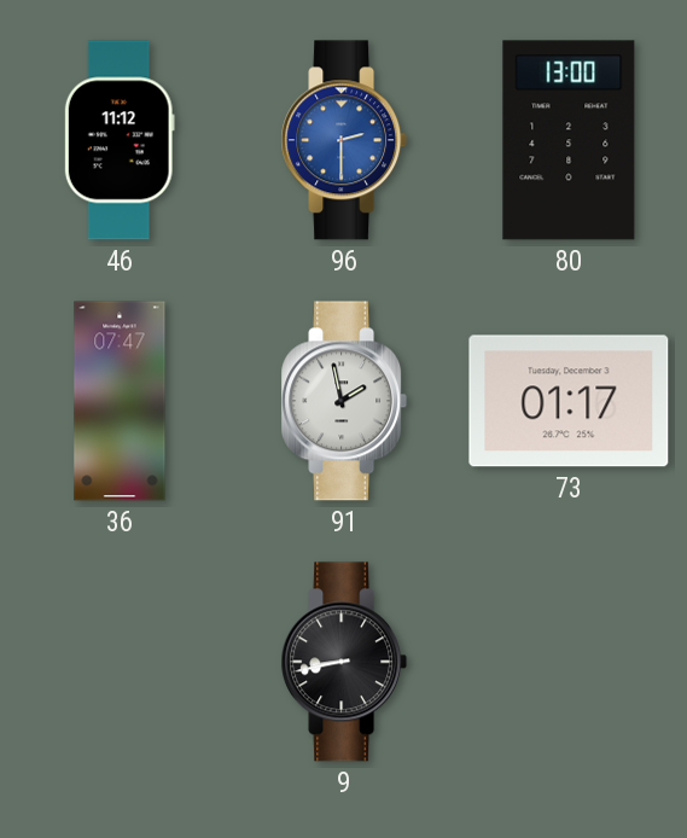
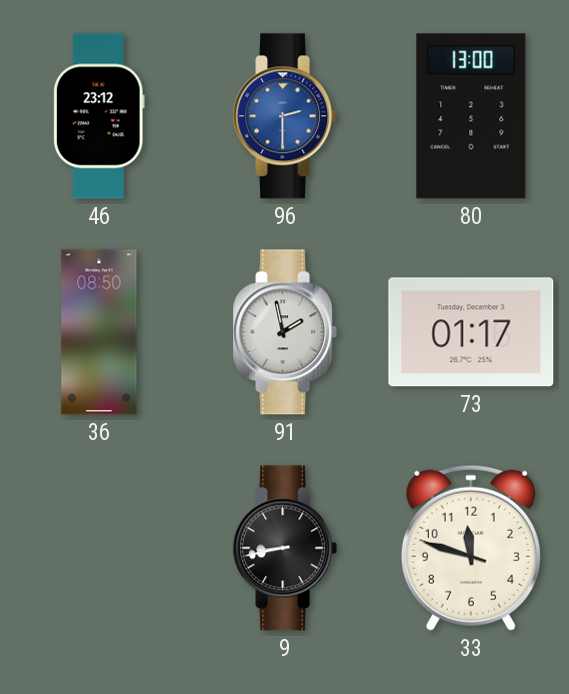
46: 11:12 -> 23:12 (99, 116)
36: 07:47 -> 08:50 (99, 332)
33: none -> 11:47 (471, 548)
